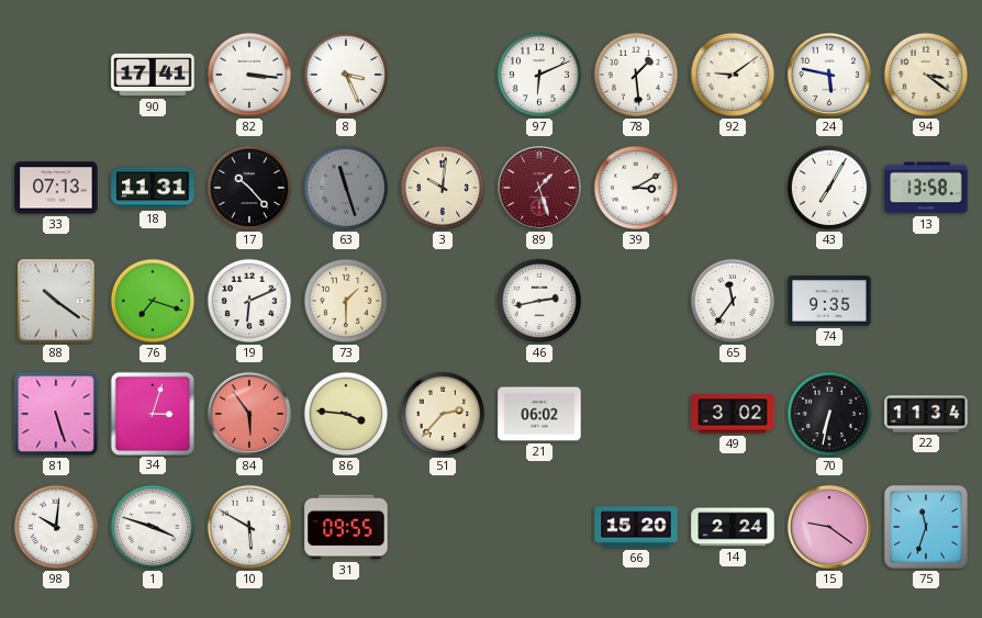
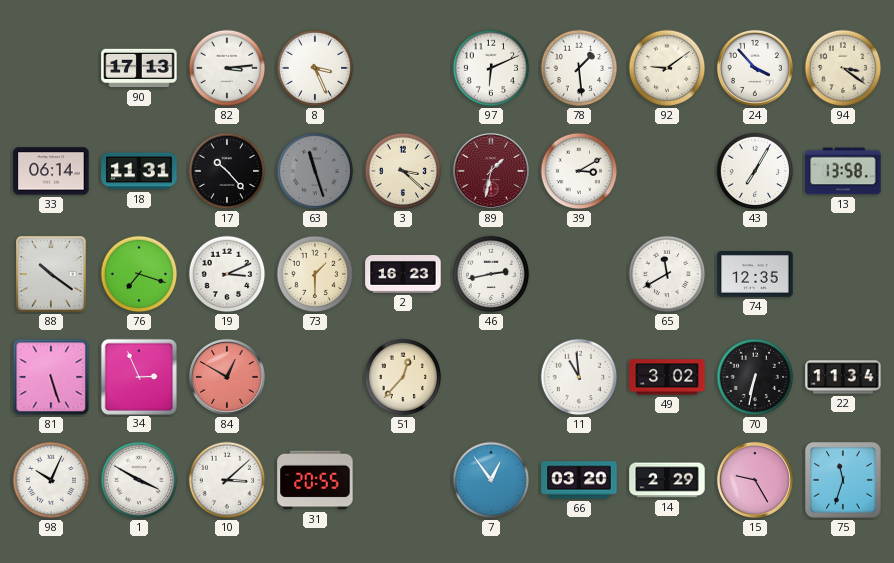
90: 17:41 -> 17:13 (139, 68)
82: 3:16 -> 3:14 (227, 68)
24: 5:47 -> 3:53 (755, 68)
33: 07:13 -> 06:14 (51, 171)
3: 10:01 -> 3:22 (403, 171)
89: 1:27 -> 1:32 (491, 171)
19: 6:11 -> 3:11 (227, 274)
2: none -> 16:23 (403, 275)
65: 11:36 -> 11:40 (667, 274)
74: 9:35 -> 12:35 (755, 275)
34: 3:03 -> 2:56 (138, 376)
84: 5:54 -> 12:50 (227, 377)
86: 3:46 -> none (346, 414)
51: 2:37 -> 12:37 (403, 377)
21: 06:02 -> none (539, 414)
11: none -> 10:59 (579, 377)
98: 10:01 -> 10:04 (51, 480)
1: 3:48 -> 3:50 (139, 480)
10: 5:50 -> 3:08 (227, 480)
31: 09:55 -> 20:55 (315, 480)
7: none -> 12:54 (491, 480)
66: 15:20 -> 03:20 (579, 480)
14: 2:24 -> 2:29 (667, 480)
15: 9:21 -> 9:25 (755, 480)
